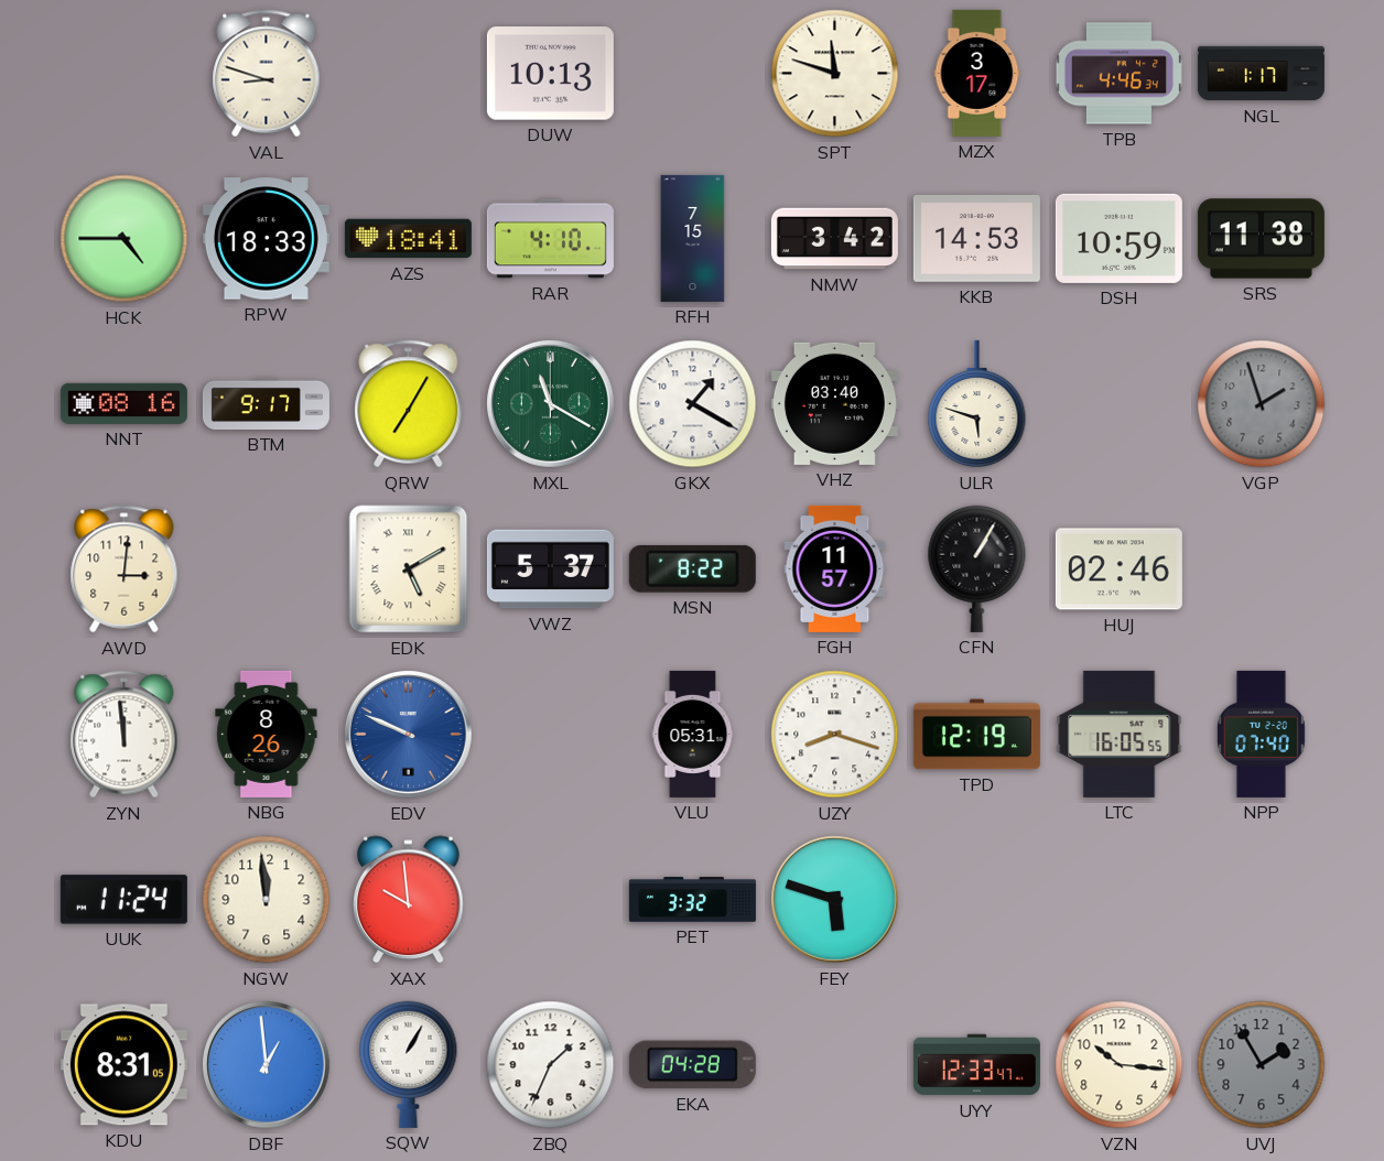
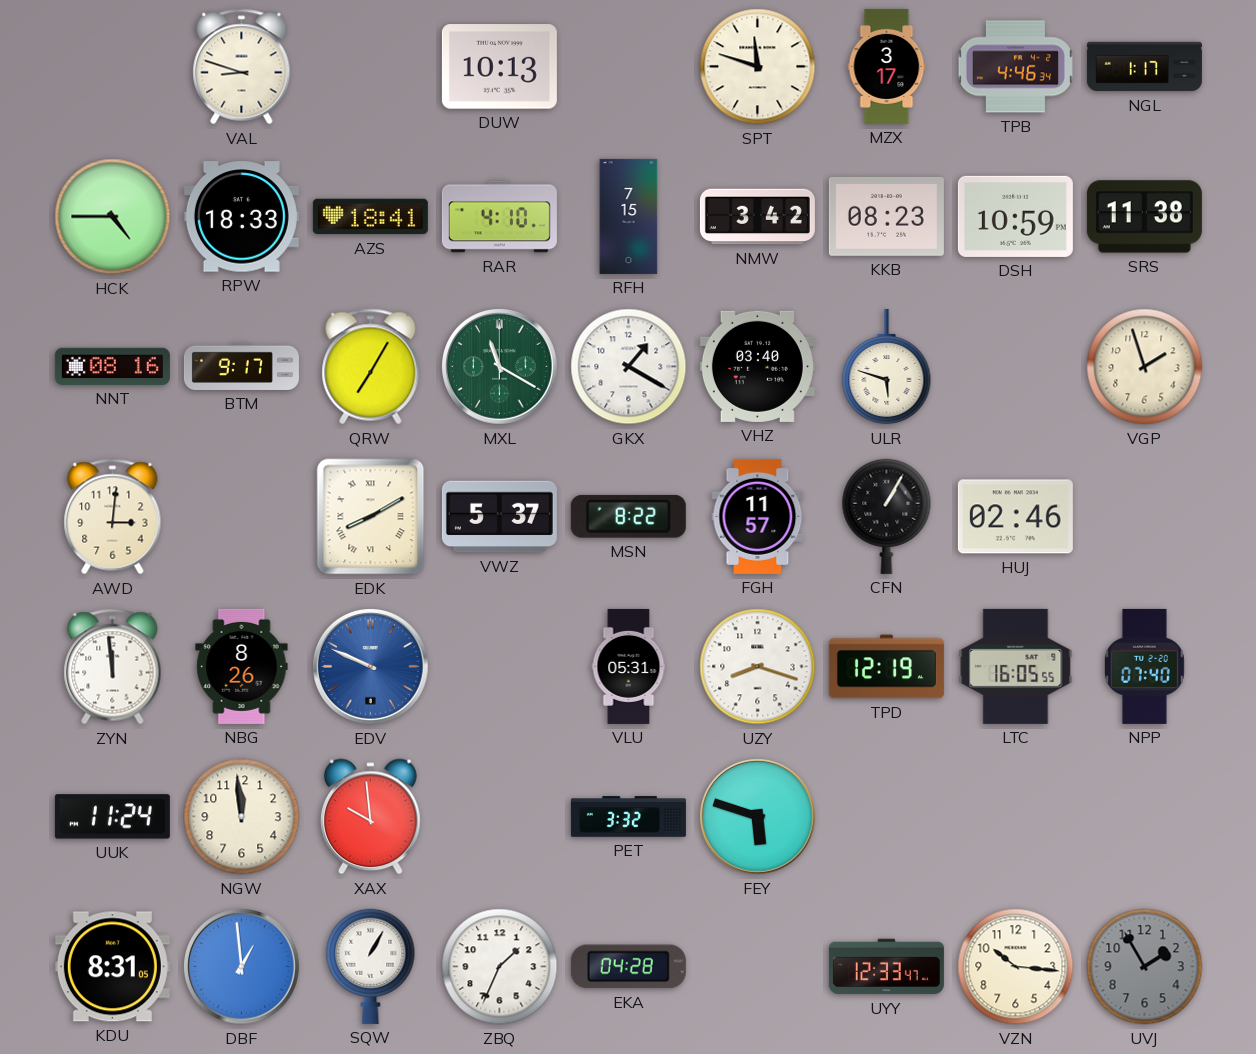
KKB: 14:53 -> 08:23 (886, 216)
VGP dial: grey -> cream (1145, 367)
EDK: 5:10 -> 8:10 (371, 517)
